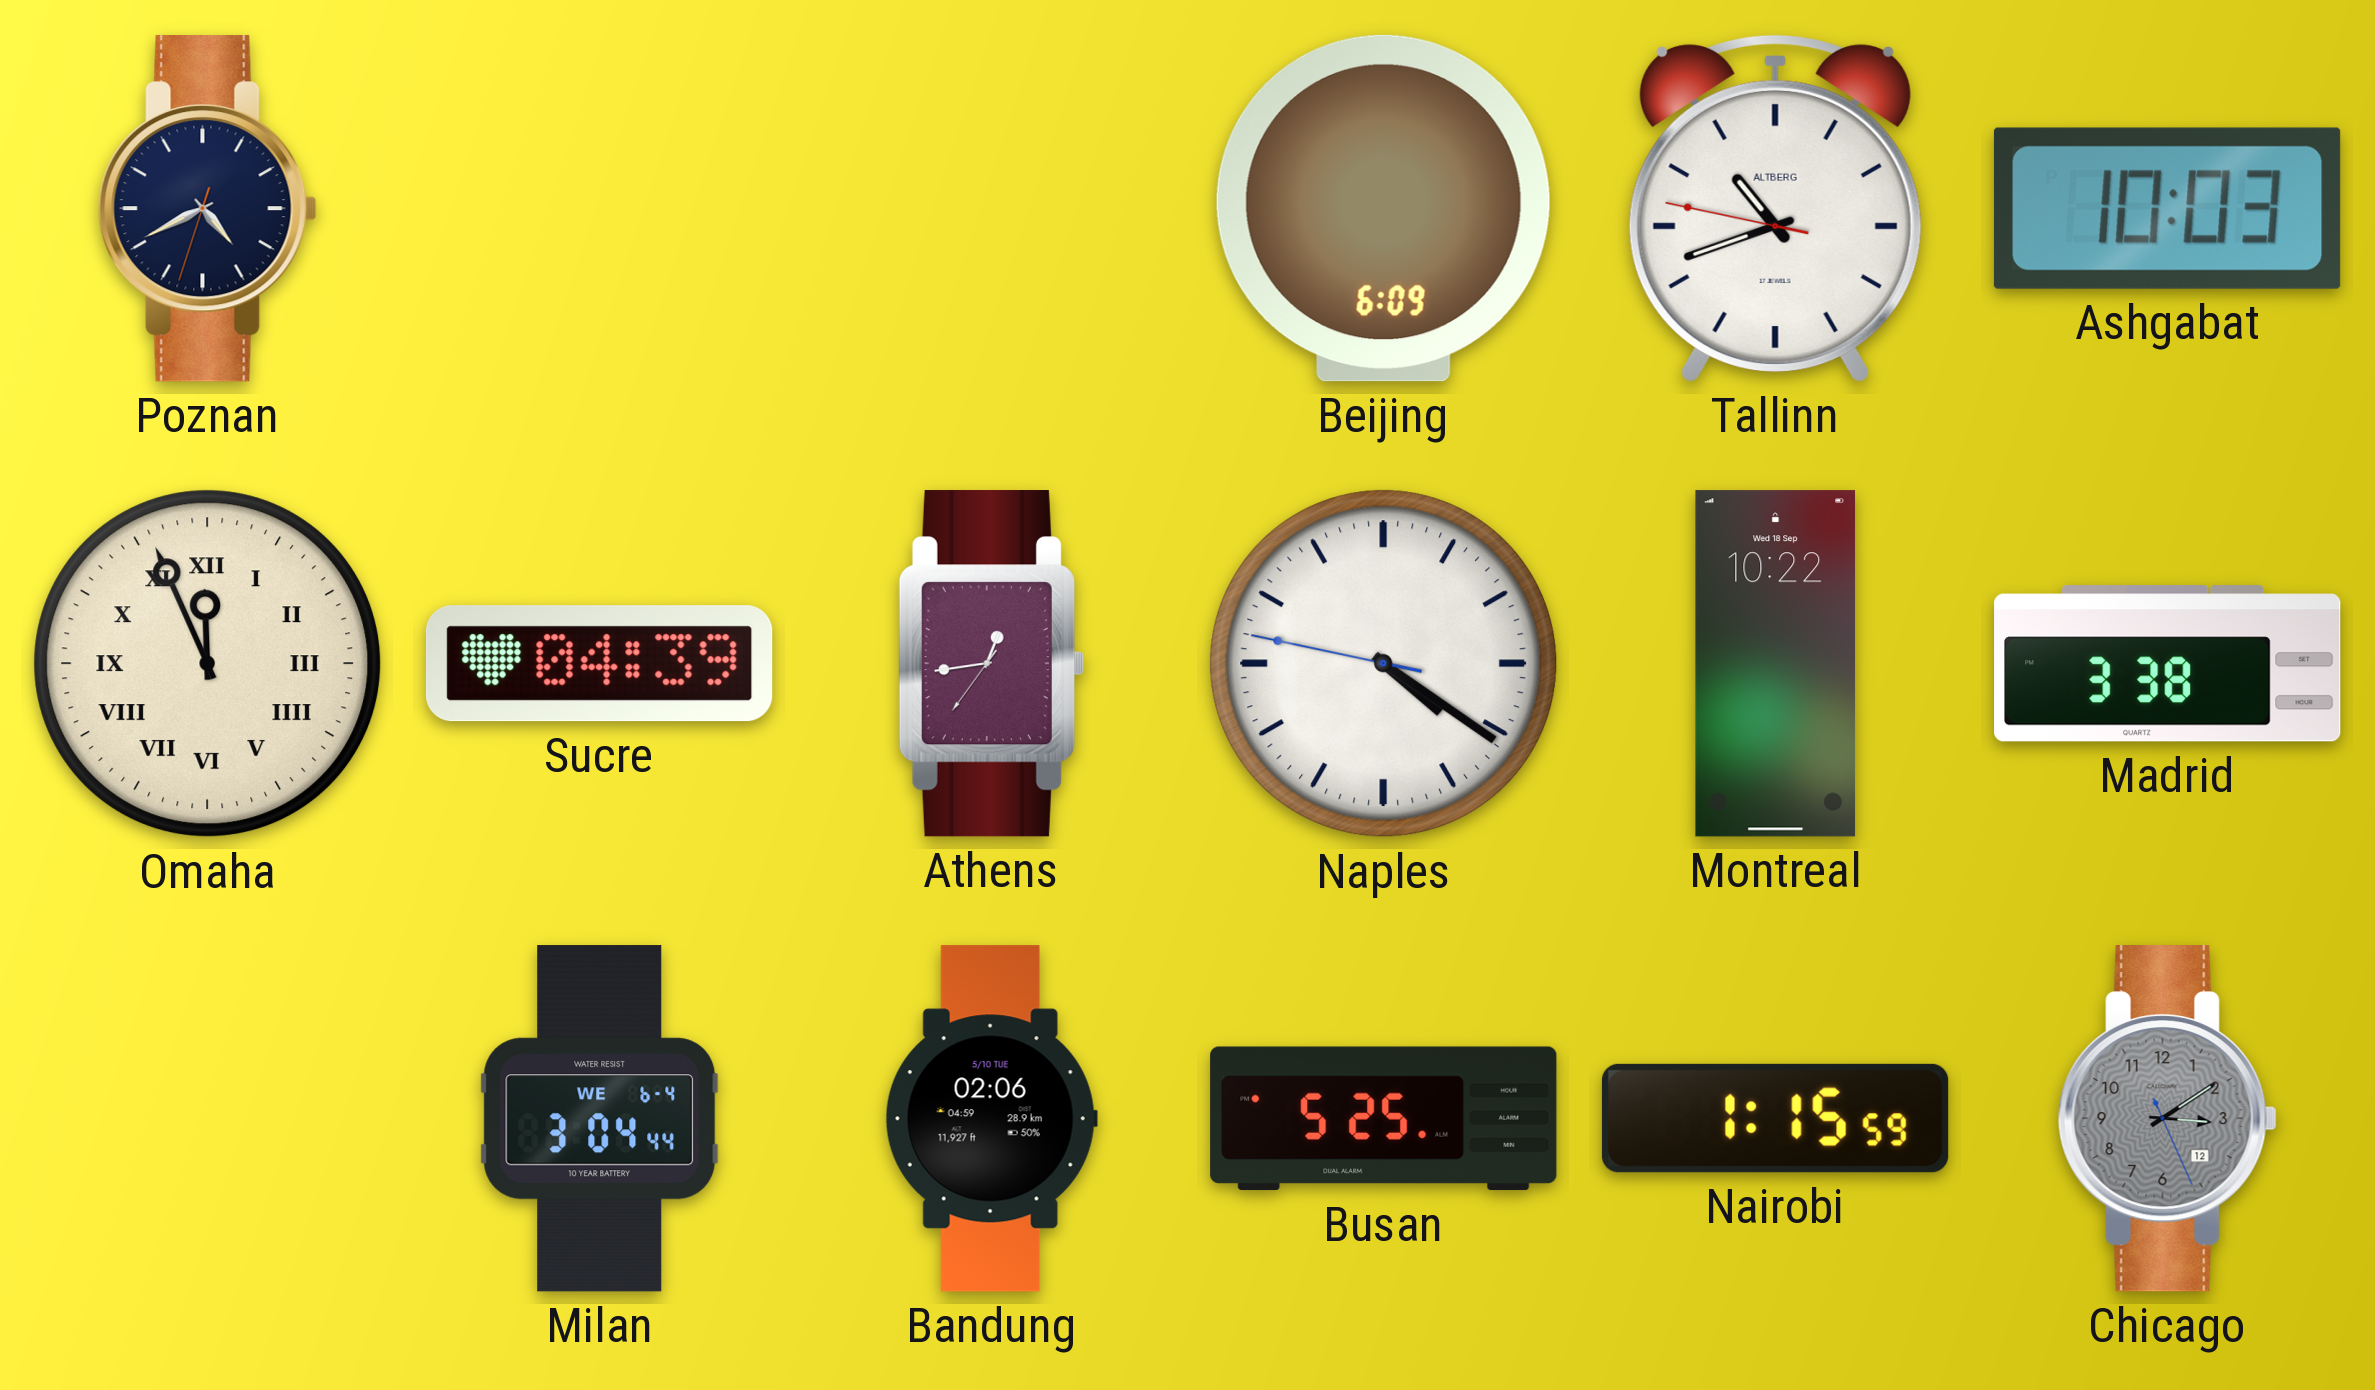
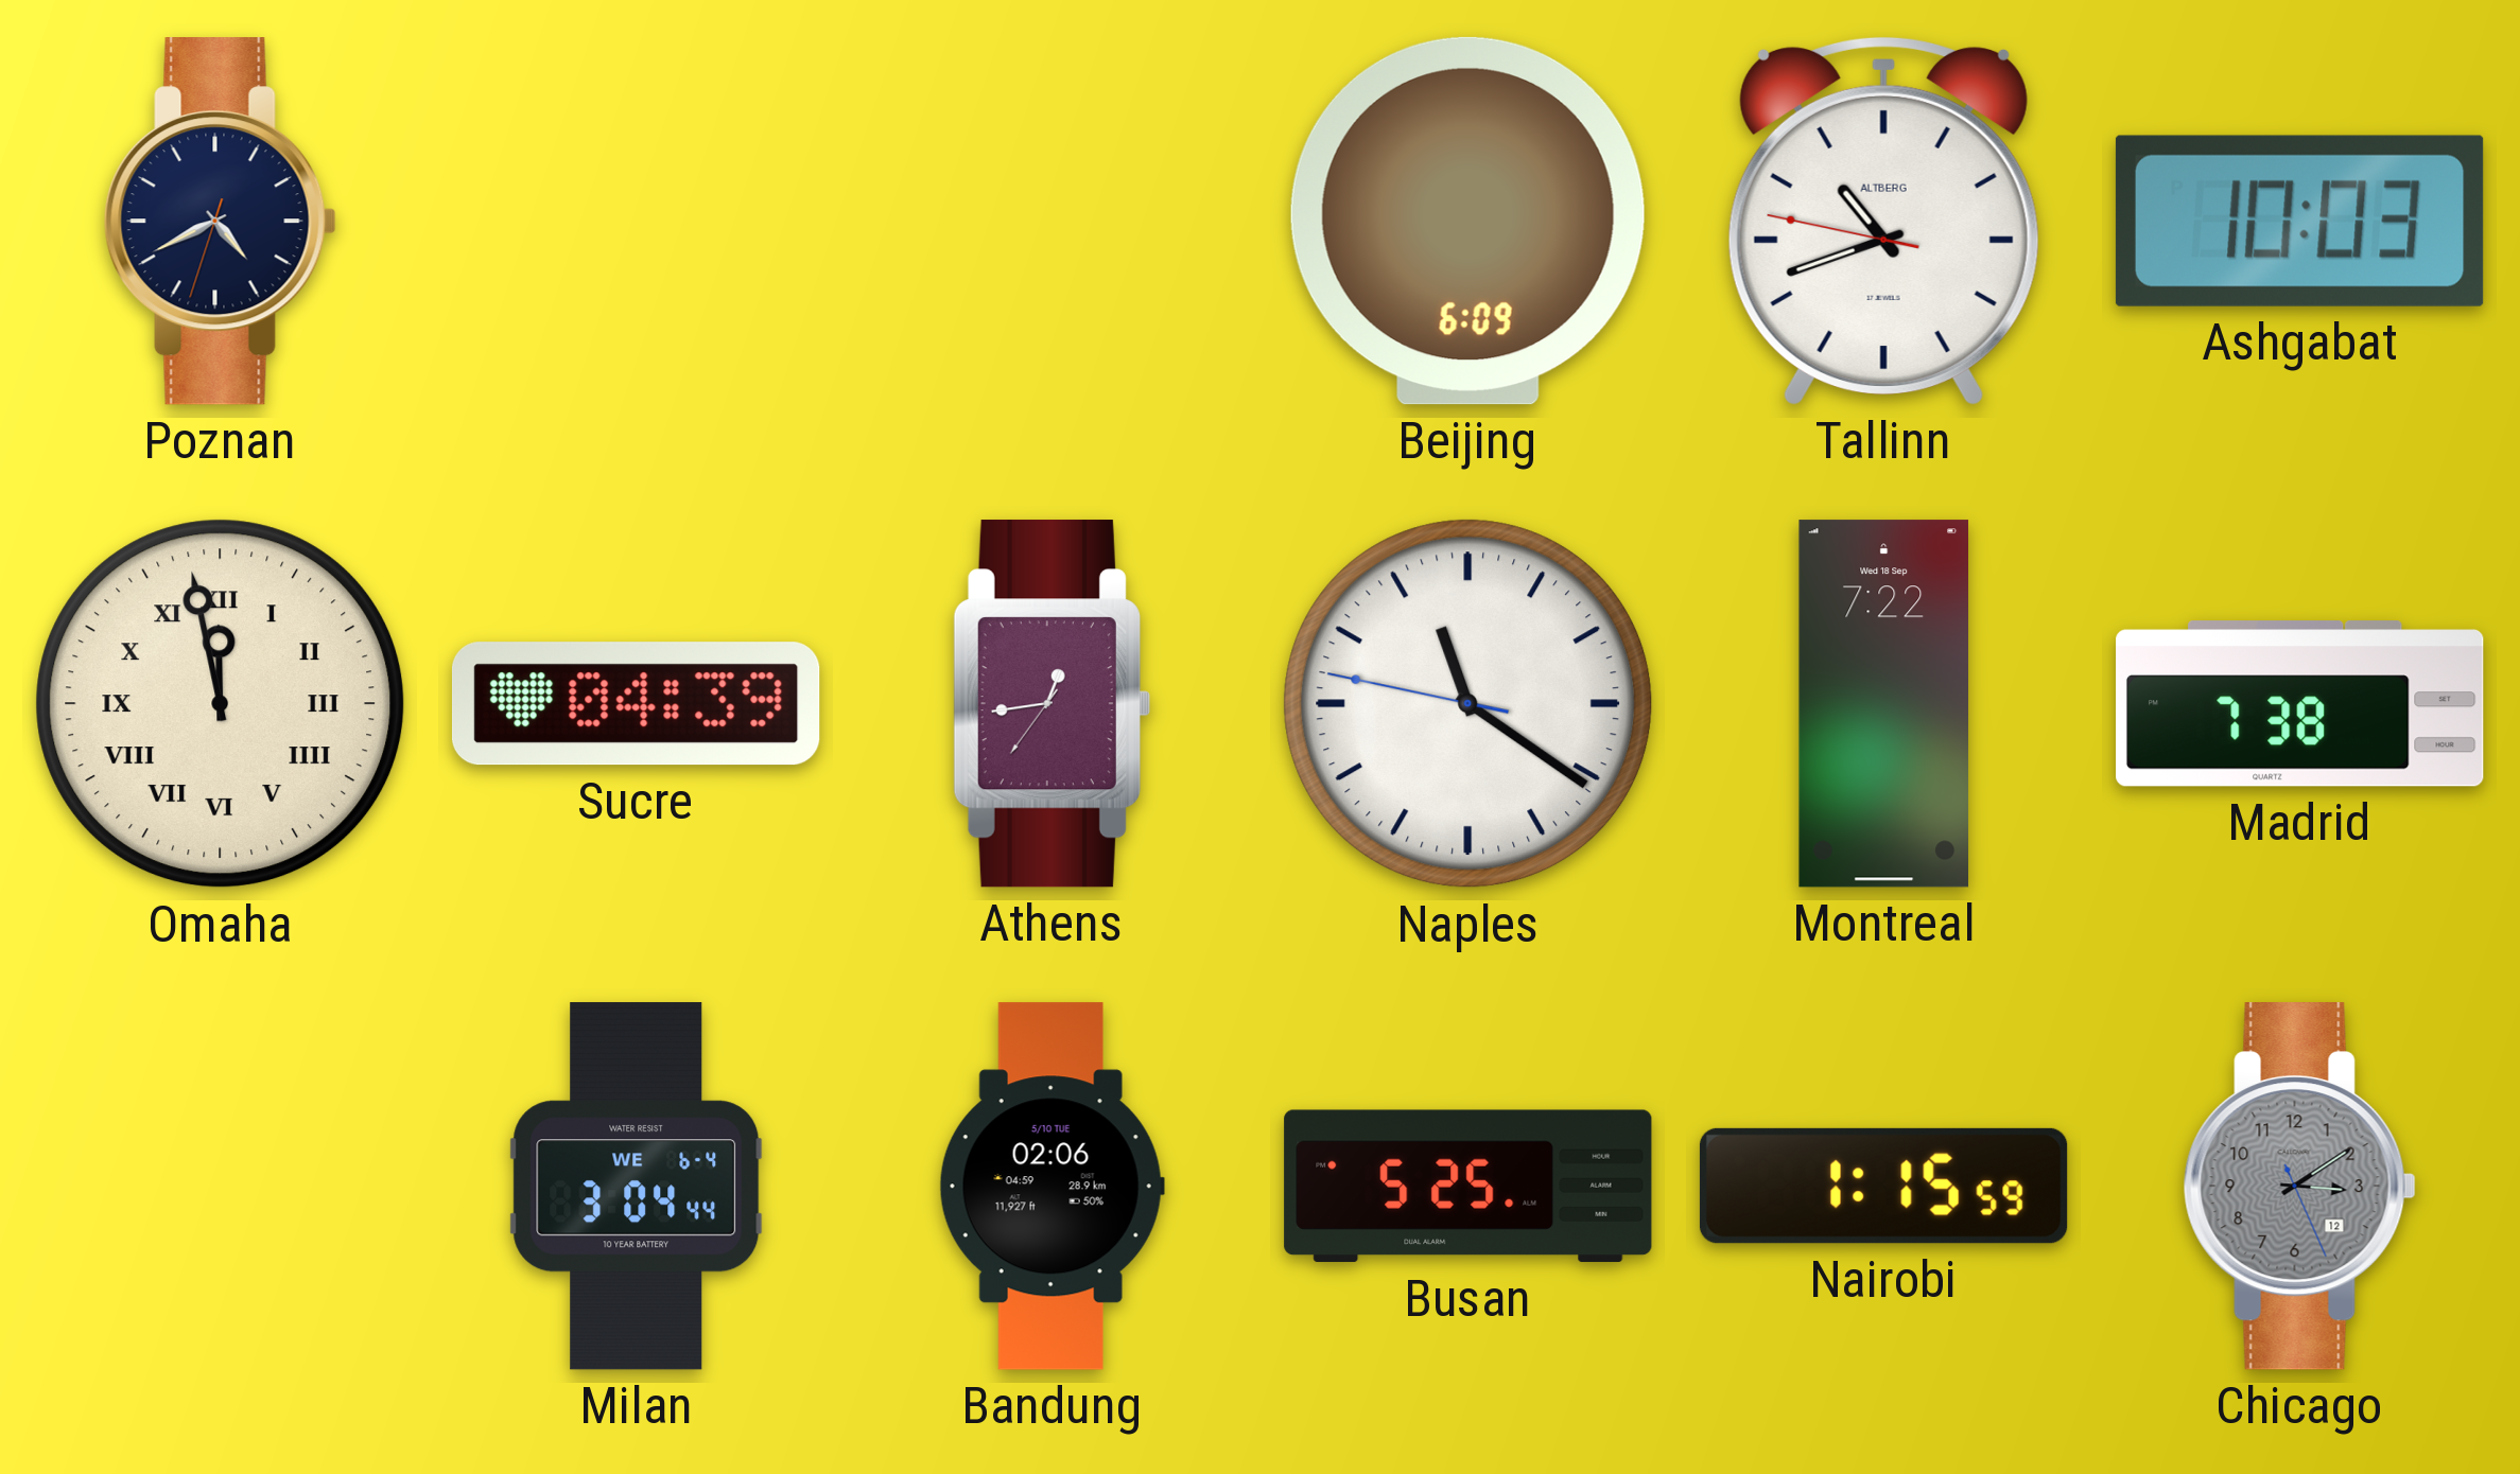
Omaha: 11:56 -> 11:58 (221, 704)
Naples: 4:20 -> 11:20 (1468, 704)
Montreal: 10:22 -> 7:22 (1884, 704)
Madrid: 3:38 -> 7:38 (2300, 704)
